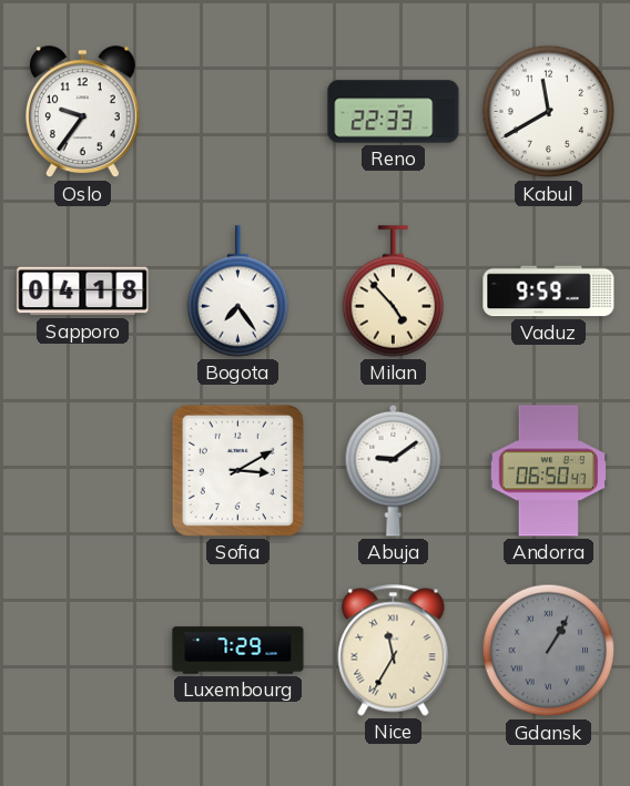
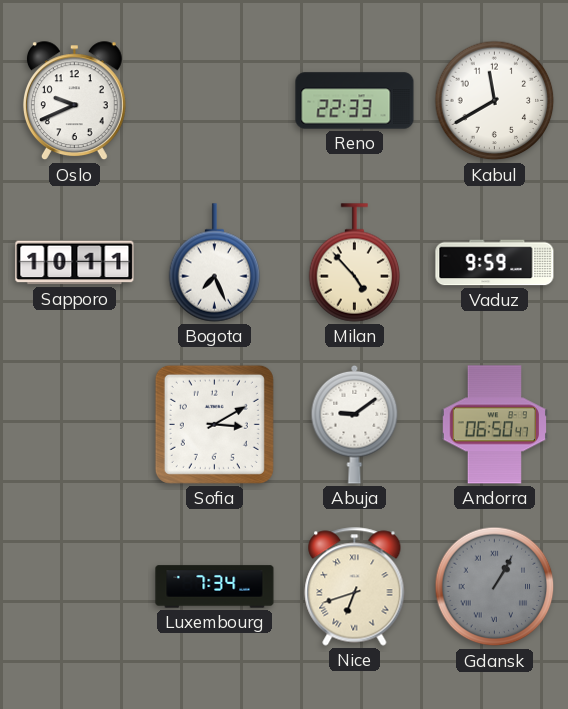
Oslo: 9:36 -> 9:41 (74, 101)
Sapporo: 04:18 -> 10:11 (75, 263)
Bogota: 7:24 -> 7:26 (215, 263)
Luxembourg: 7:29 -> 7:34 (215, 587)
Nice: 11:35 -> 6:42 (355, 587)
